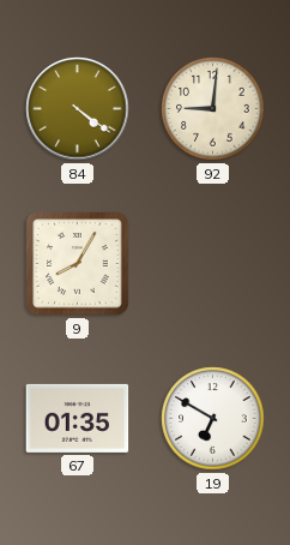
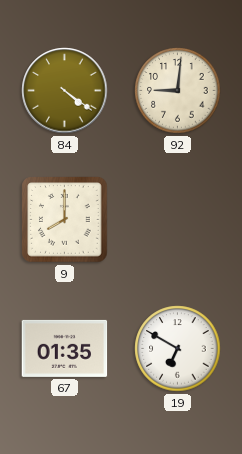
9: 8:05 -> 8:00 (65, 220)
